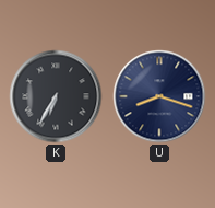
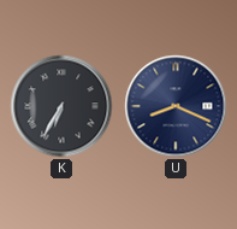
U: 8:18 -> 8:19 (176, 106)
